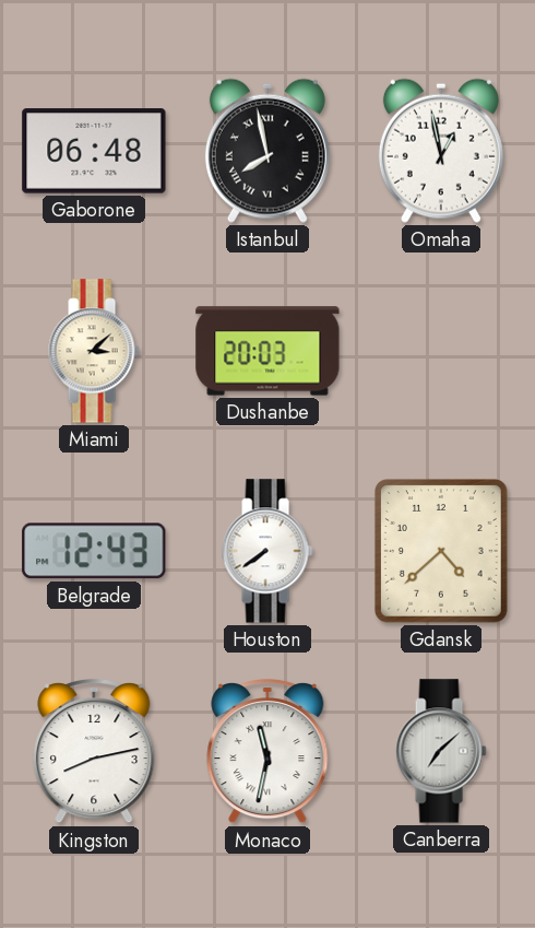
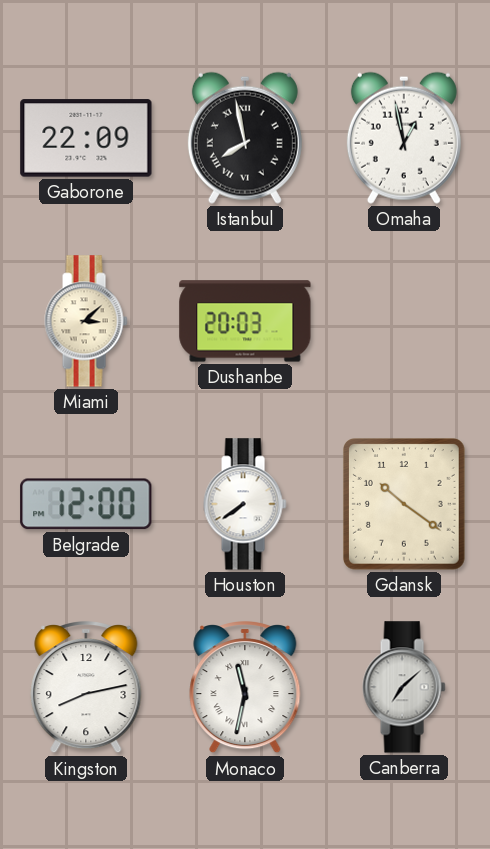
Gaborone: 06:48 -> 22:09 (86, 138)
Belgrade: 12:43 -> 12:00 (86, 504)
Gdansk: 4:38 -> 10:21 (405, 505)
